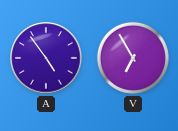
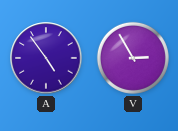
V: 6:55 -> 2:55 (133, 58)
